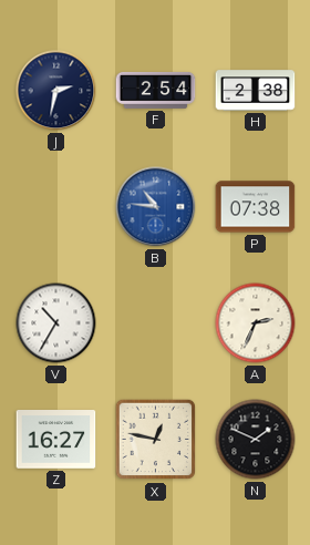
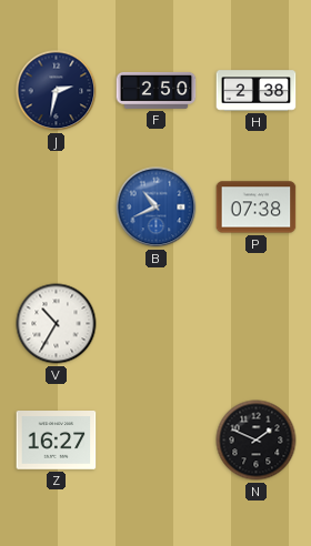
F: 2:54 -> 2:50 (157, 90)
B: 10:46 -> 10:41 (157, 208)
A: 2:34 -> none (256, 323)
X: 12:47 -> none (156, 440)
